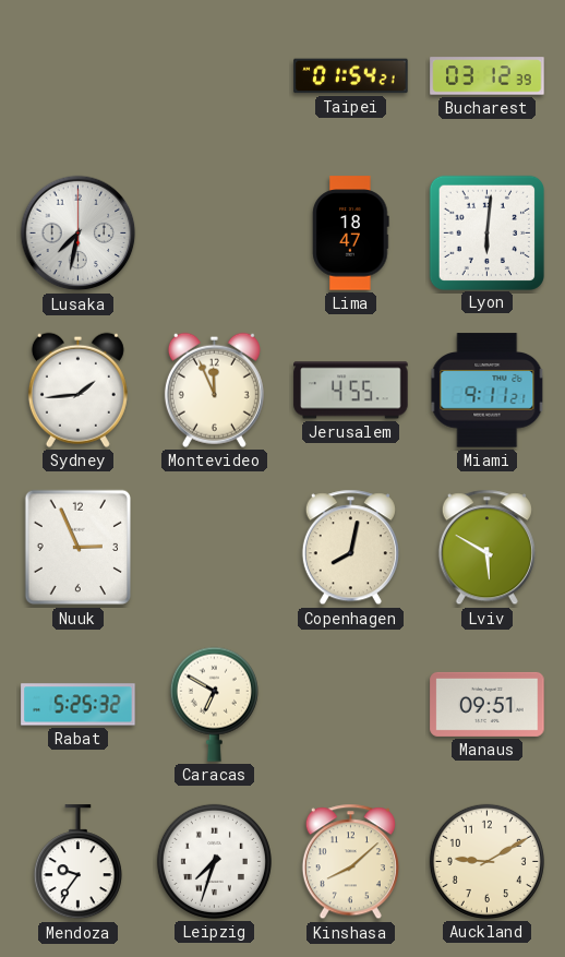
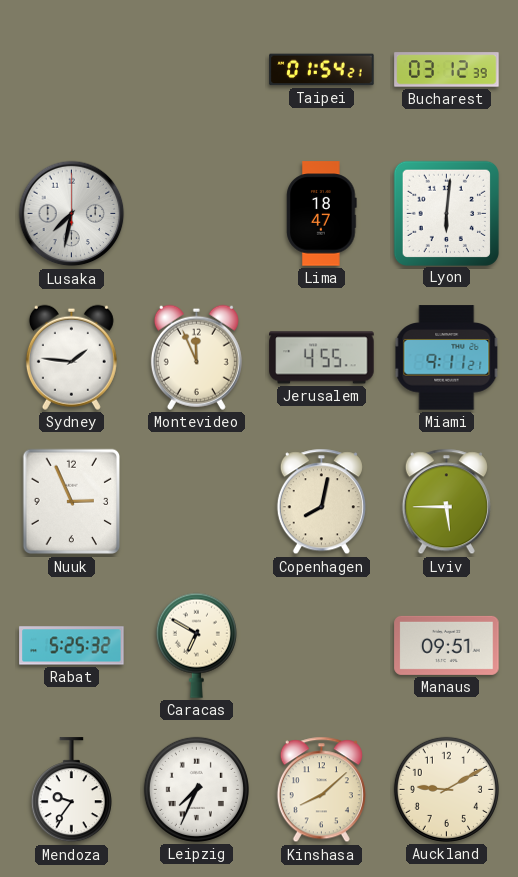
Sydney: 1:44 -> 1:46 (71, 357)
Lviv: 5:50 -> 5:45 (446, 502)
Leipzig: 7:33 -> 7:34 (196, 789)
